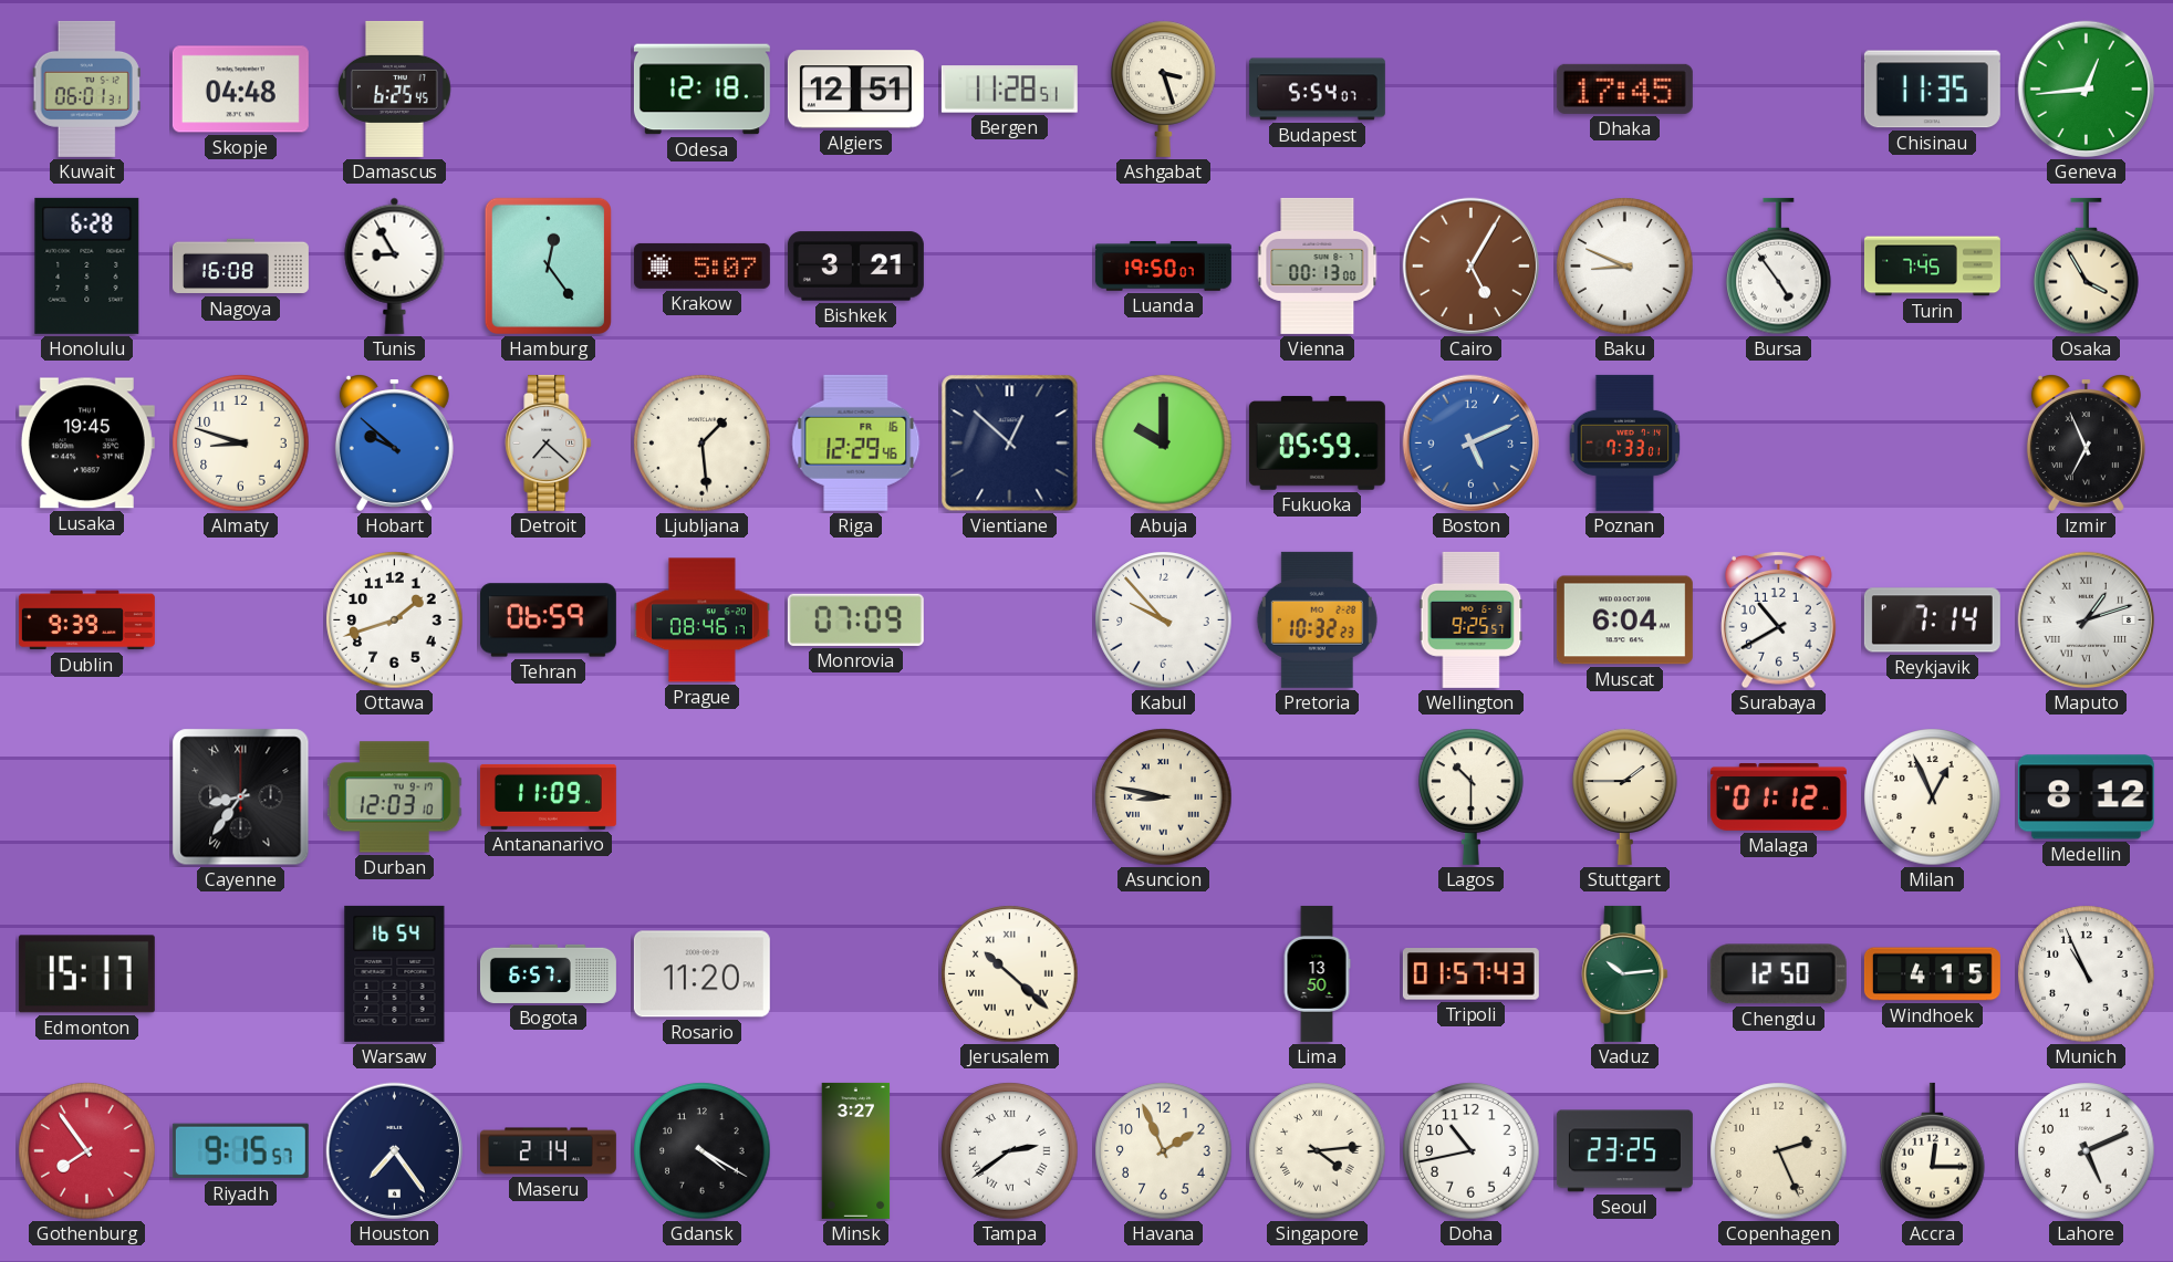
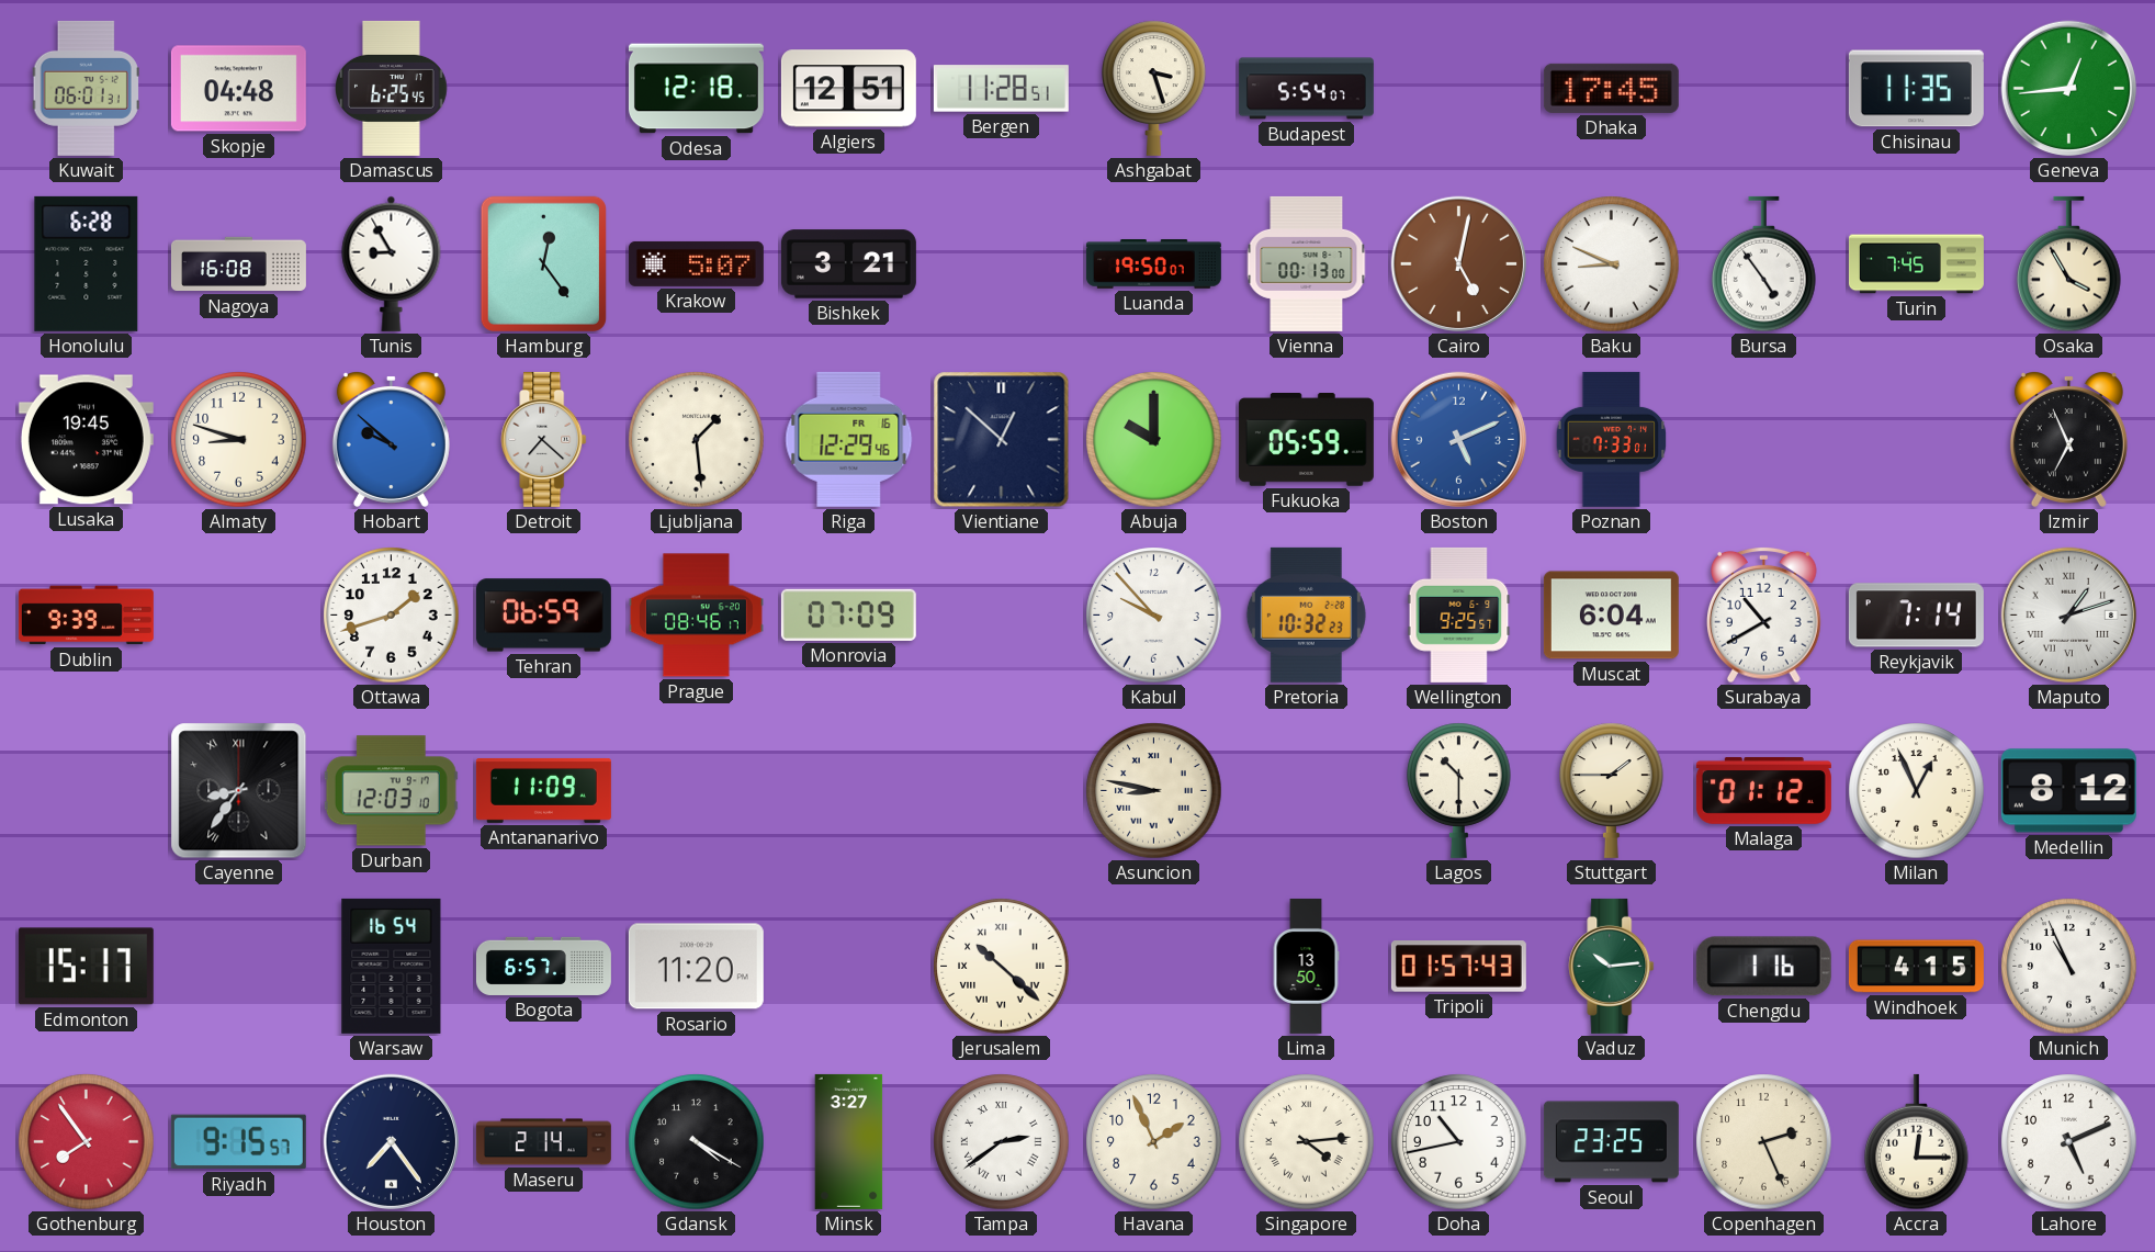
Cairo: 5:05 -> 5:02 (1459, 264)
Chengdu: 12:50 -> 1:16 (1763, 967)
